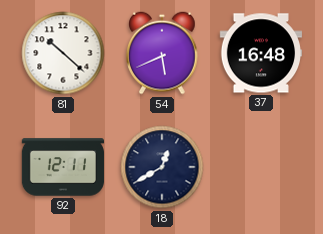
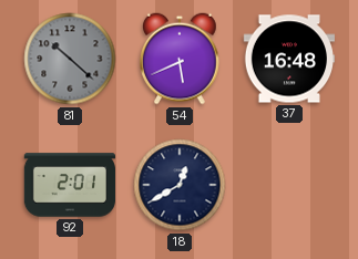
81 dial: white -> grey (70, 59)
92: 12:11 -> 2:01 (70, 185)
